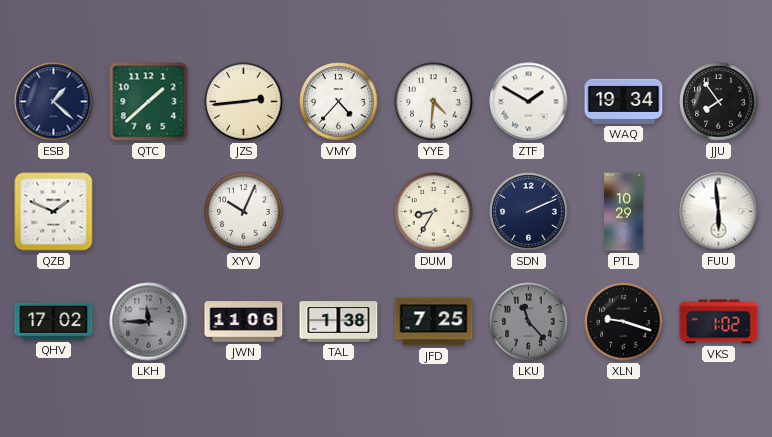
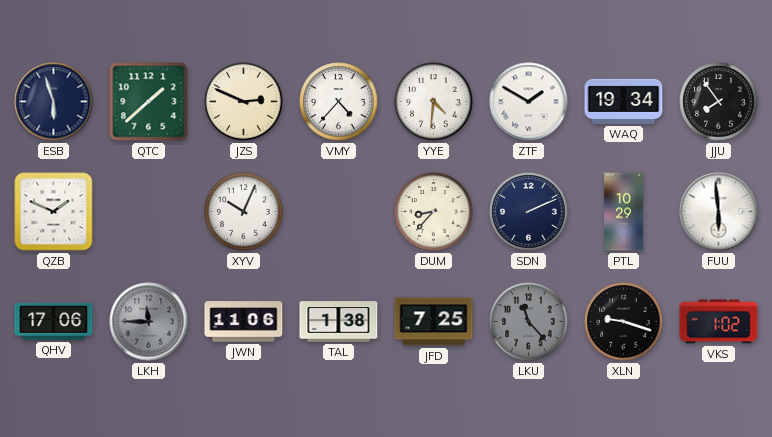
ESB: 1:22 -> 5:57 (54, 102)
JZS: 2:44 -> 2:49 (244, 102)
DUM: 8:35 -> 8:37 (434, 212)
QHV: 17:02 -> 17:06 (54, 321)
